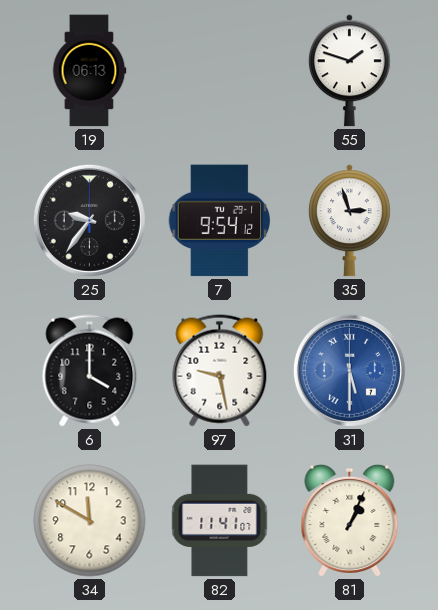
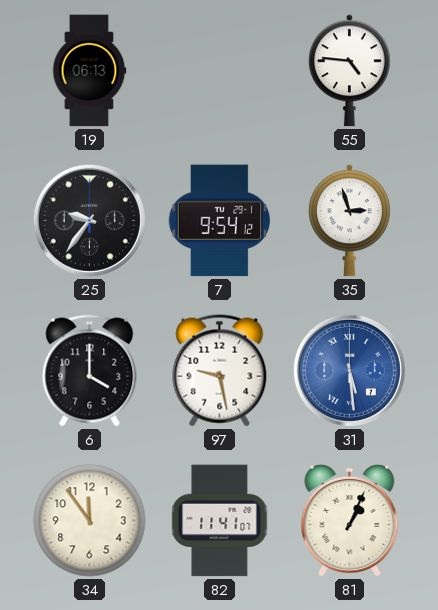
55: 1:48 -> 4:46 (349, 71)
31: 5:30 -> 5:29 (349, 370)
34: 11:50 -> 11:54 (90, 521)
